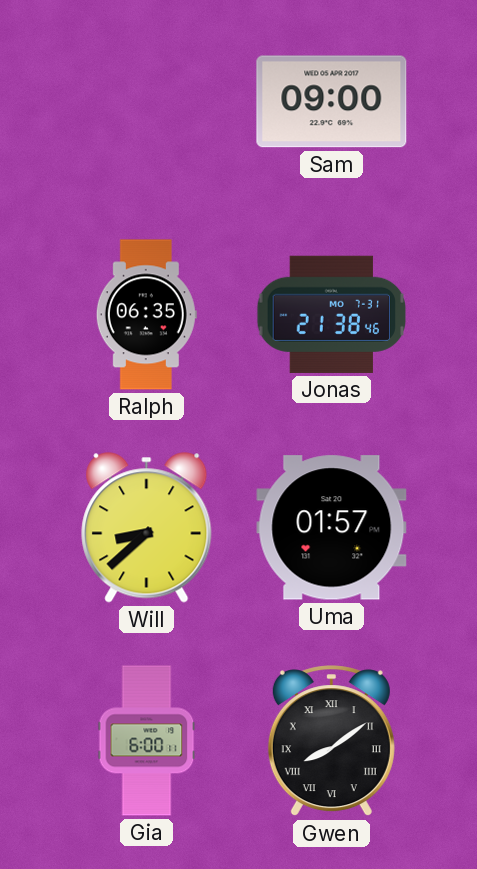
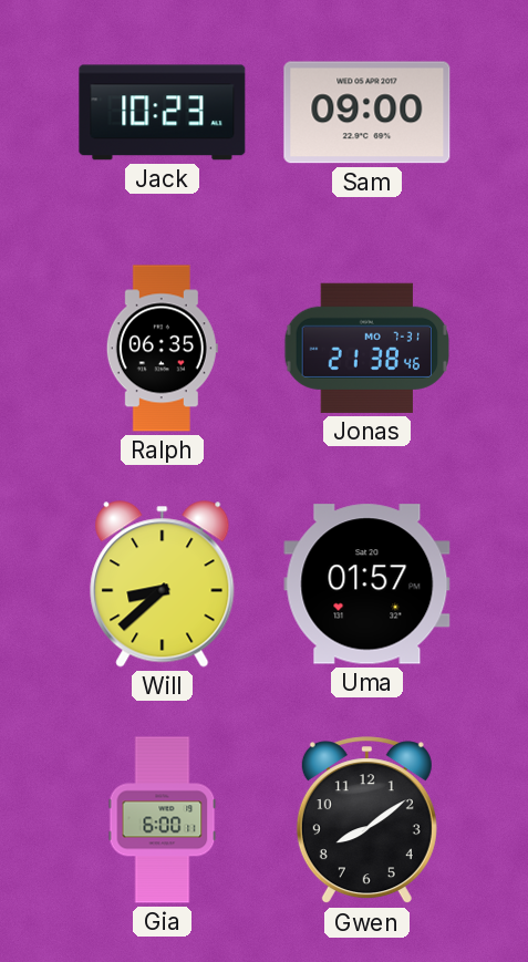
Jack: none -> 10:23 (163, 113)
Gwen numerals: Roman -> Arabic (366, 820)
